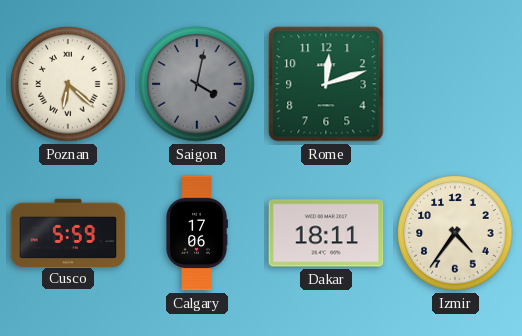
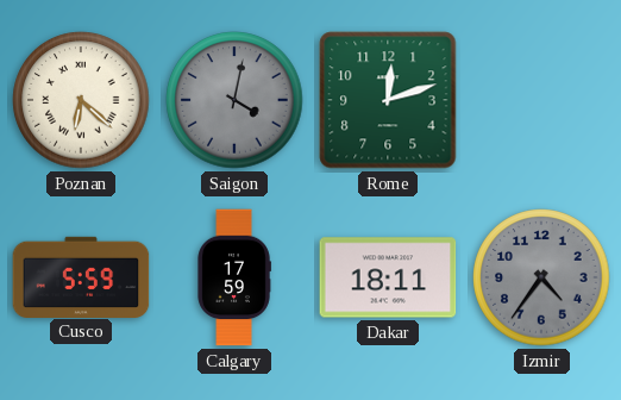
Calgary: 17:06 -> 17:59 (234, 277)
Izmir dial: cream -> grey (541, 277)
